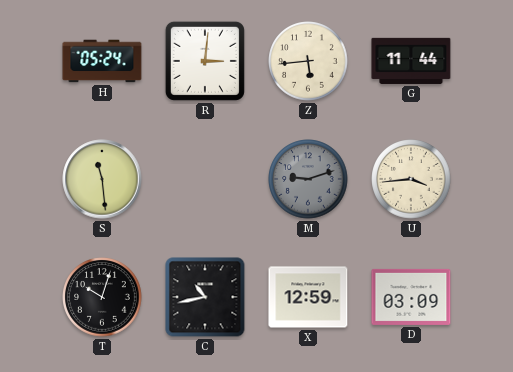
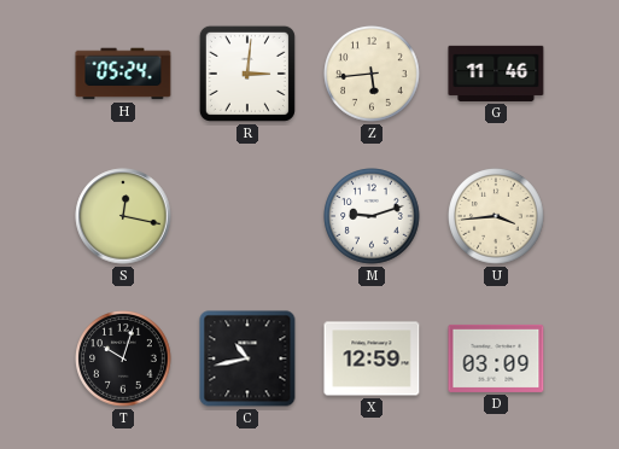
G: 11:44 -> 11:46 (496, 74)
S: 11:29 -> 12:17 (123, 216)
M dial: grey -> white (372, 216)
